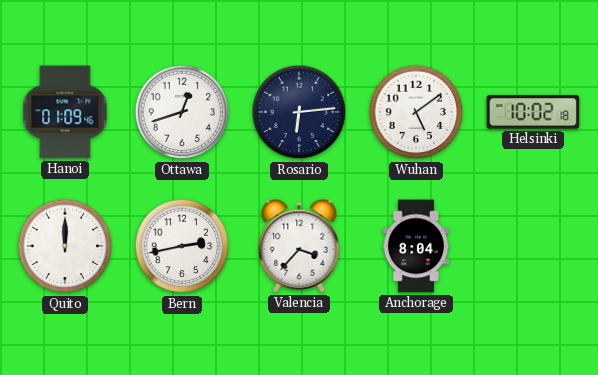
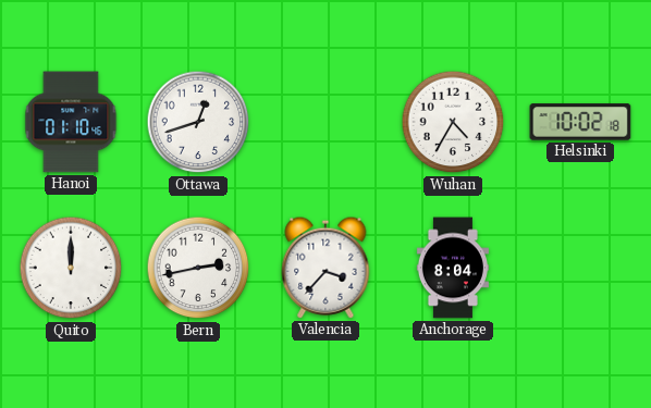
Hanoi: 01:09 -> 01:10 (71, 122)
Rosario: 6:14 -> none (299, 112)
Wuhan: 5:09 -> 4:35 (453, 122)
